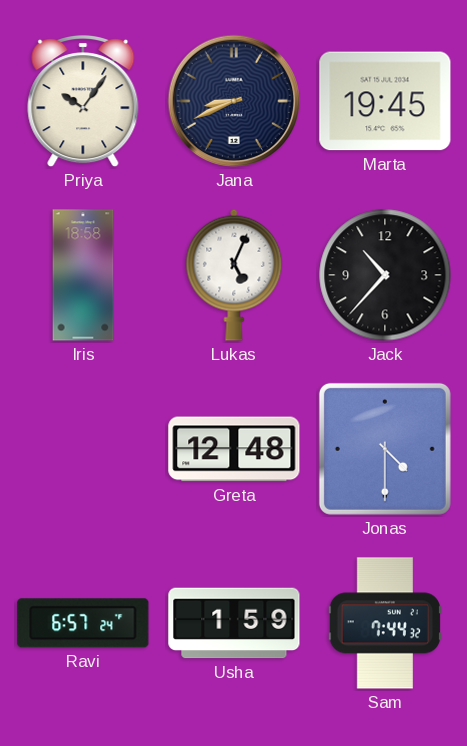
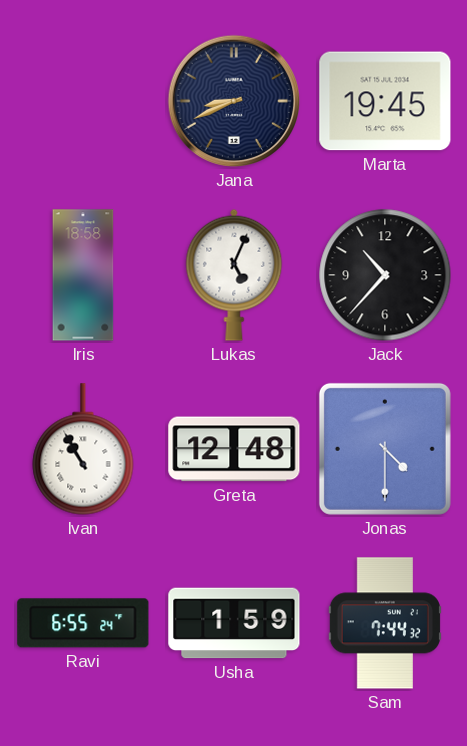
Priya: 10:06 -> none (83, 102)
Ivan: none -> 10:55 (83, 449)
Ravi: 6:57 -> 6:55 (83, 623)
